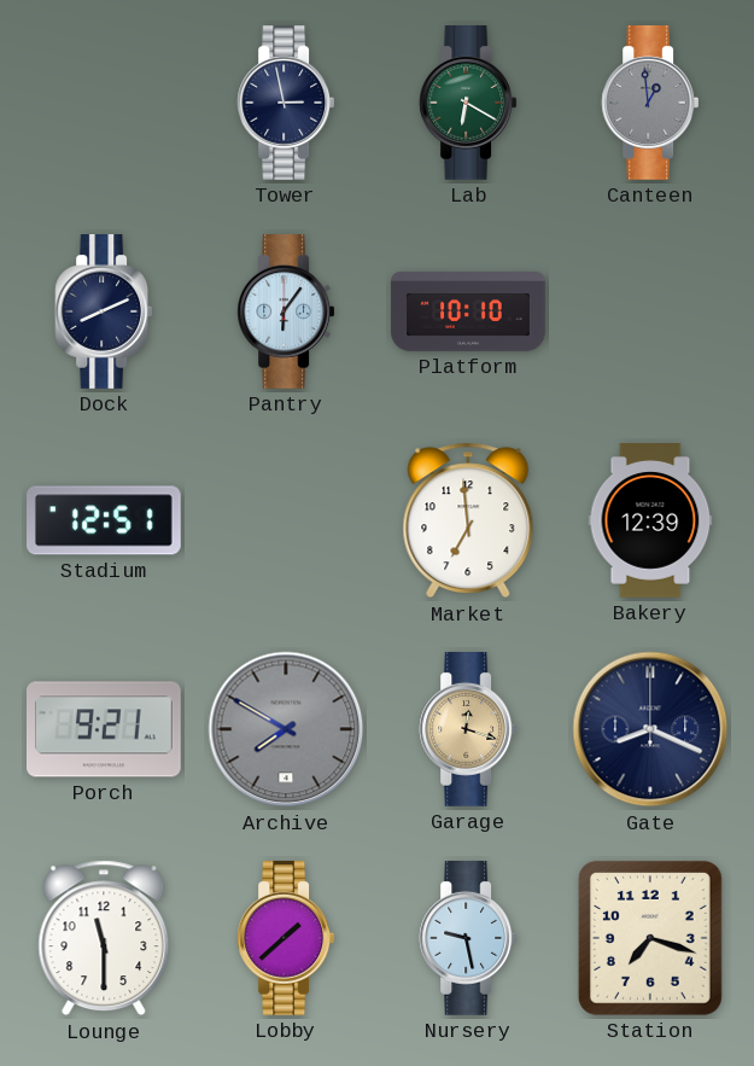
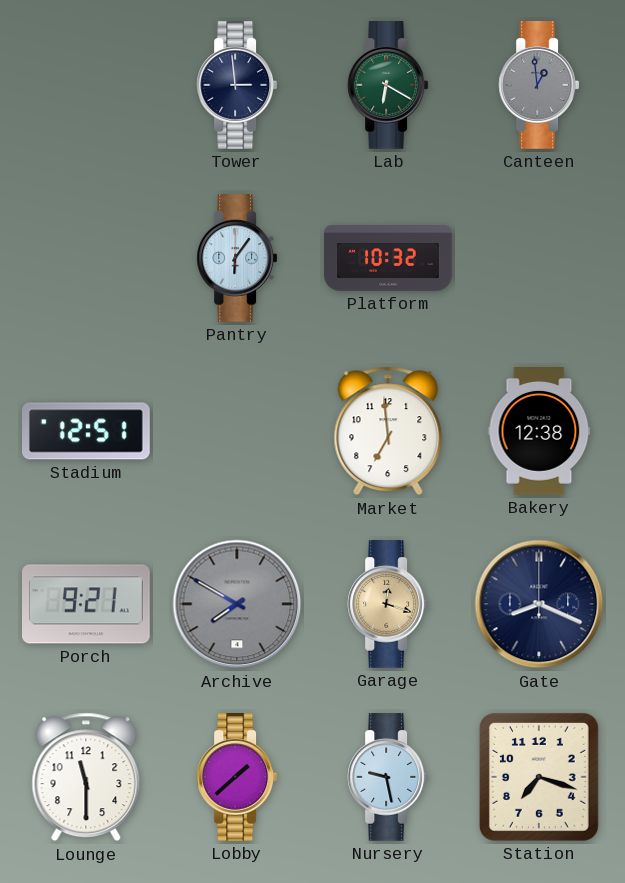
Tower: 2:58 -> 2:59 (237, 86)
Dock: 8:11 -> none (104, 313)
Platform: 10:10 -> 10:32 (388, 258)
Bakery: 12:39 -> 12:38 (539, 432)
